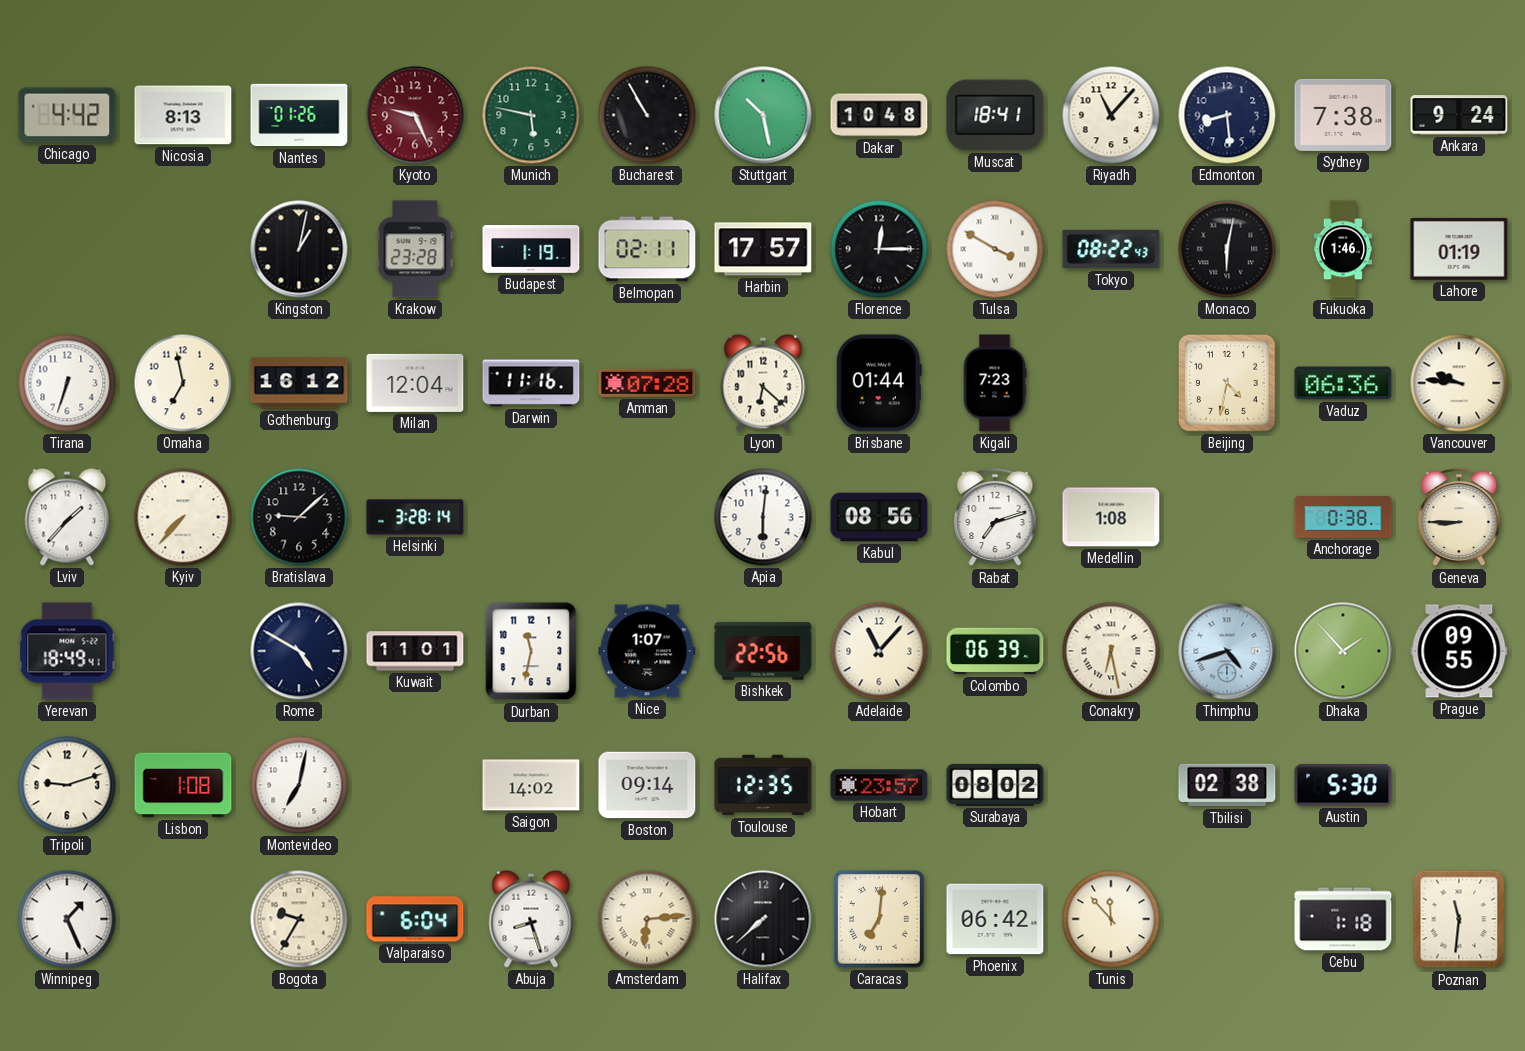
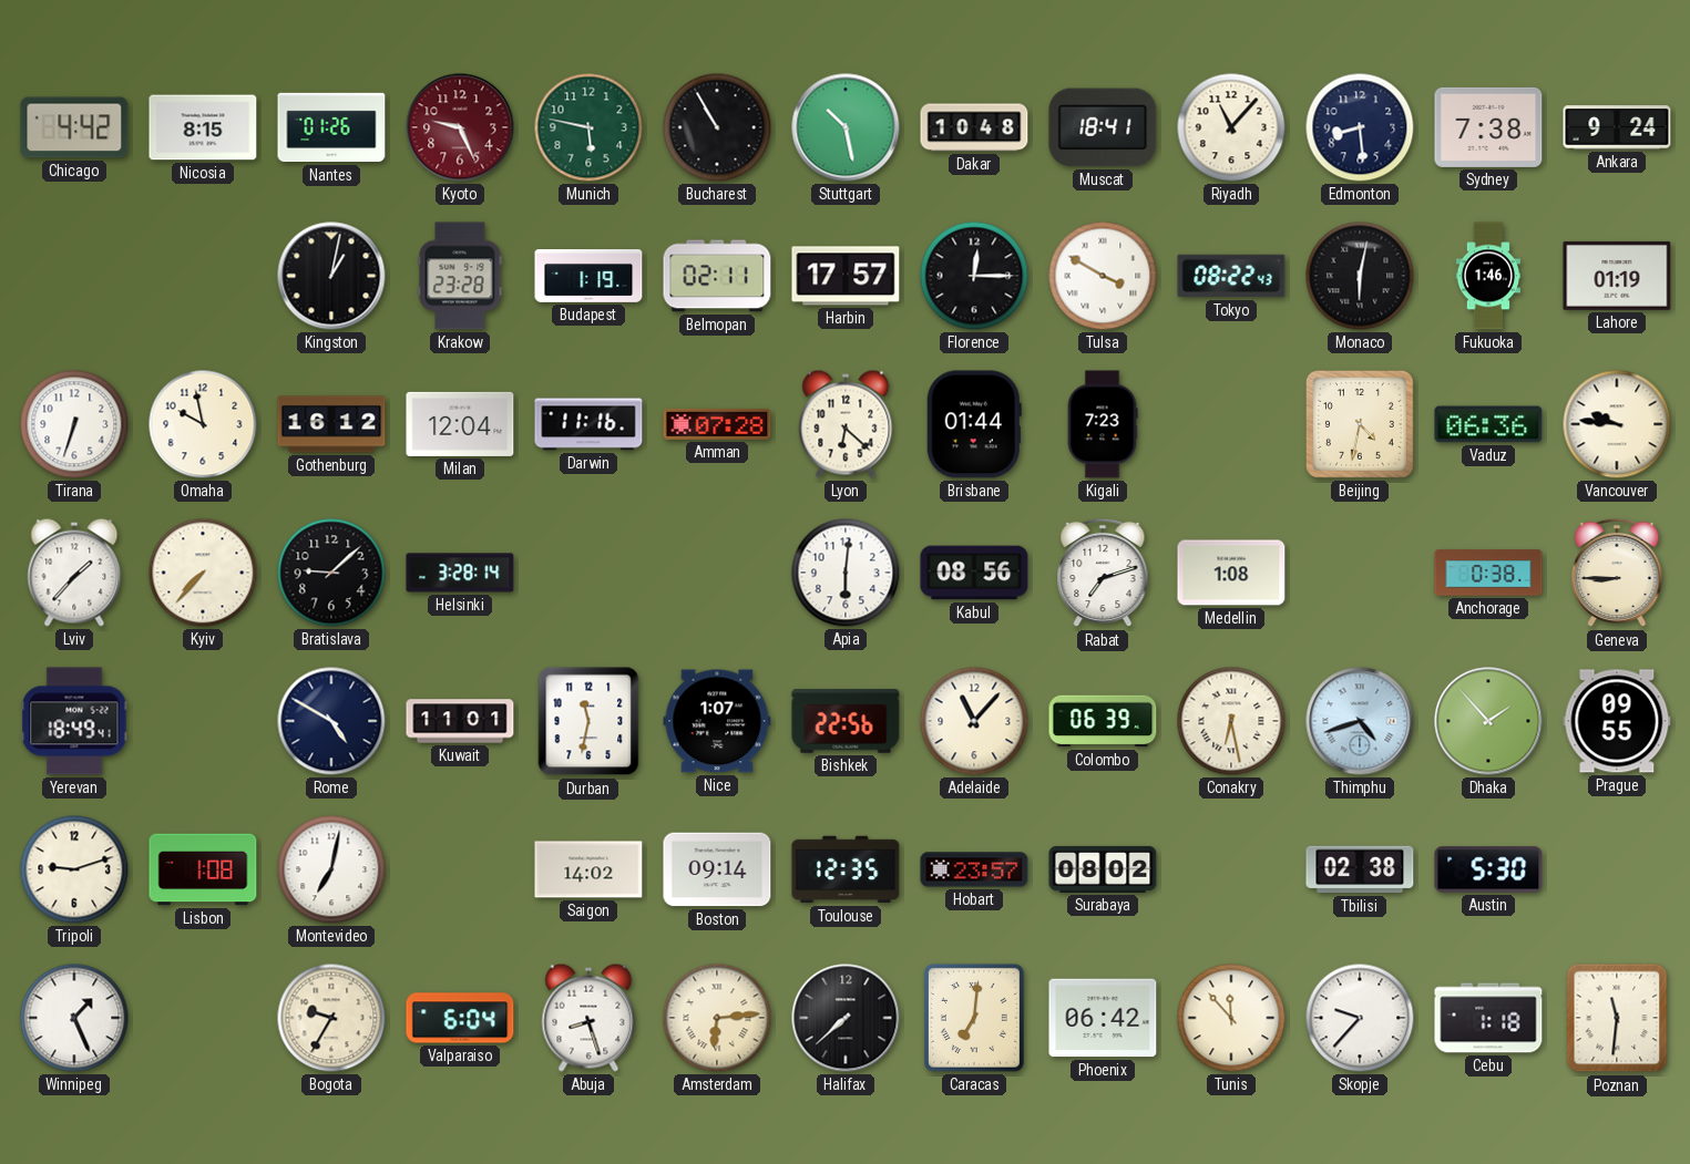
Nicosia: 8:13 -> 8:15 (203, 127)
Omaha: 6:58 -> 9:58 (203, 424)
Skopje: none -> 9:37 (1360, 1018)
